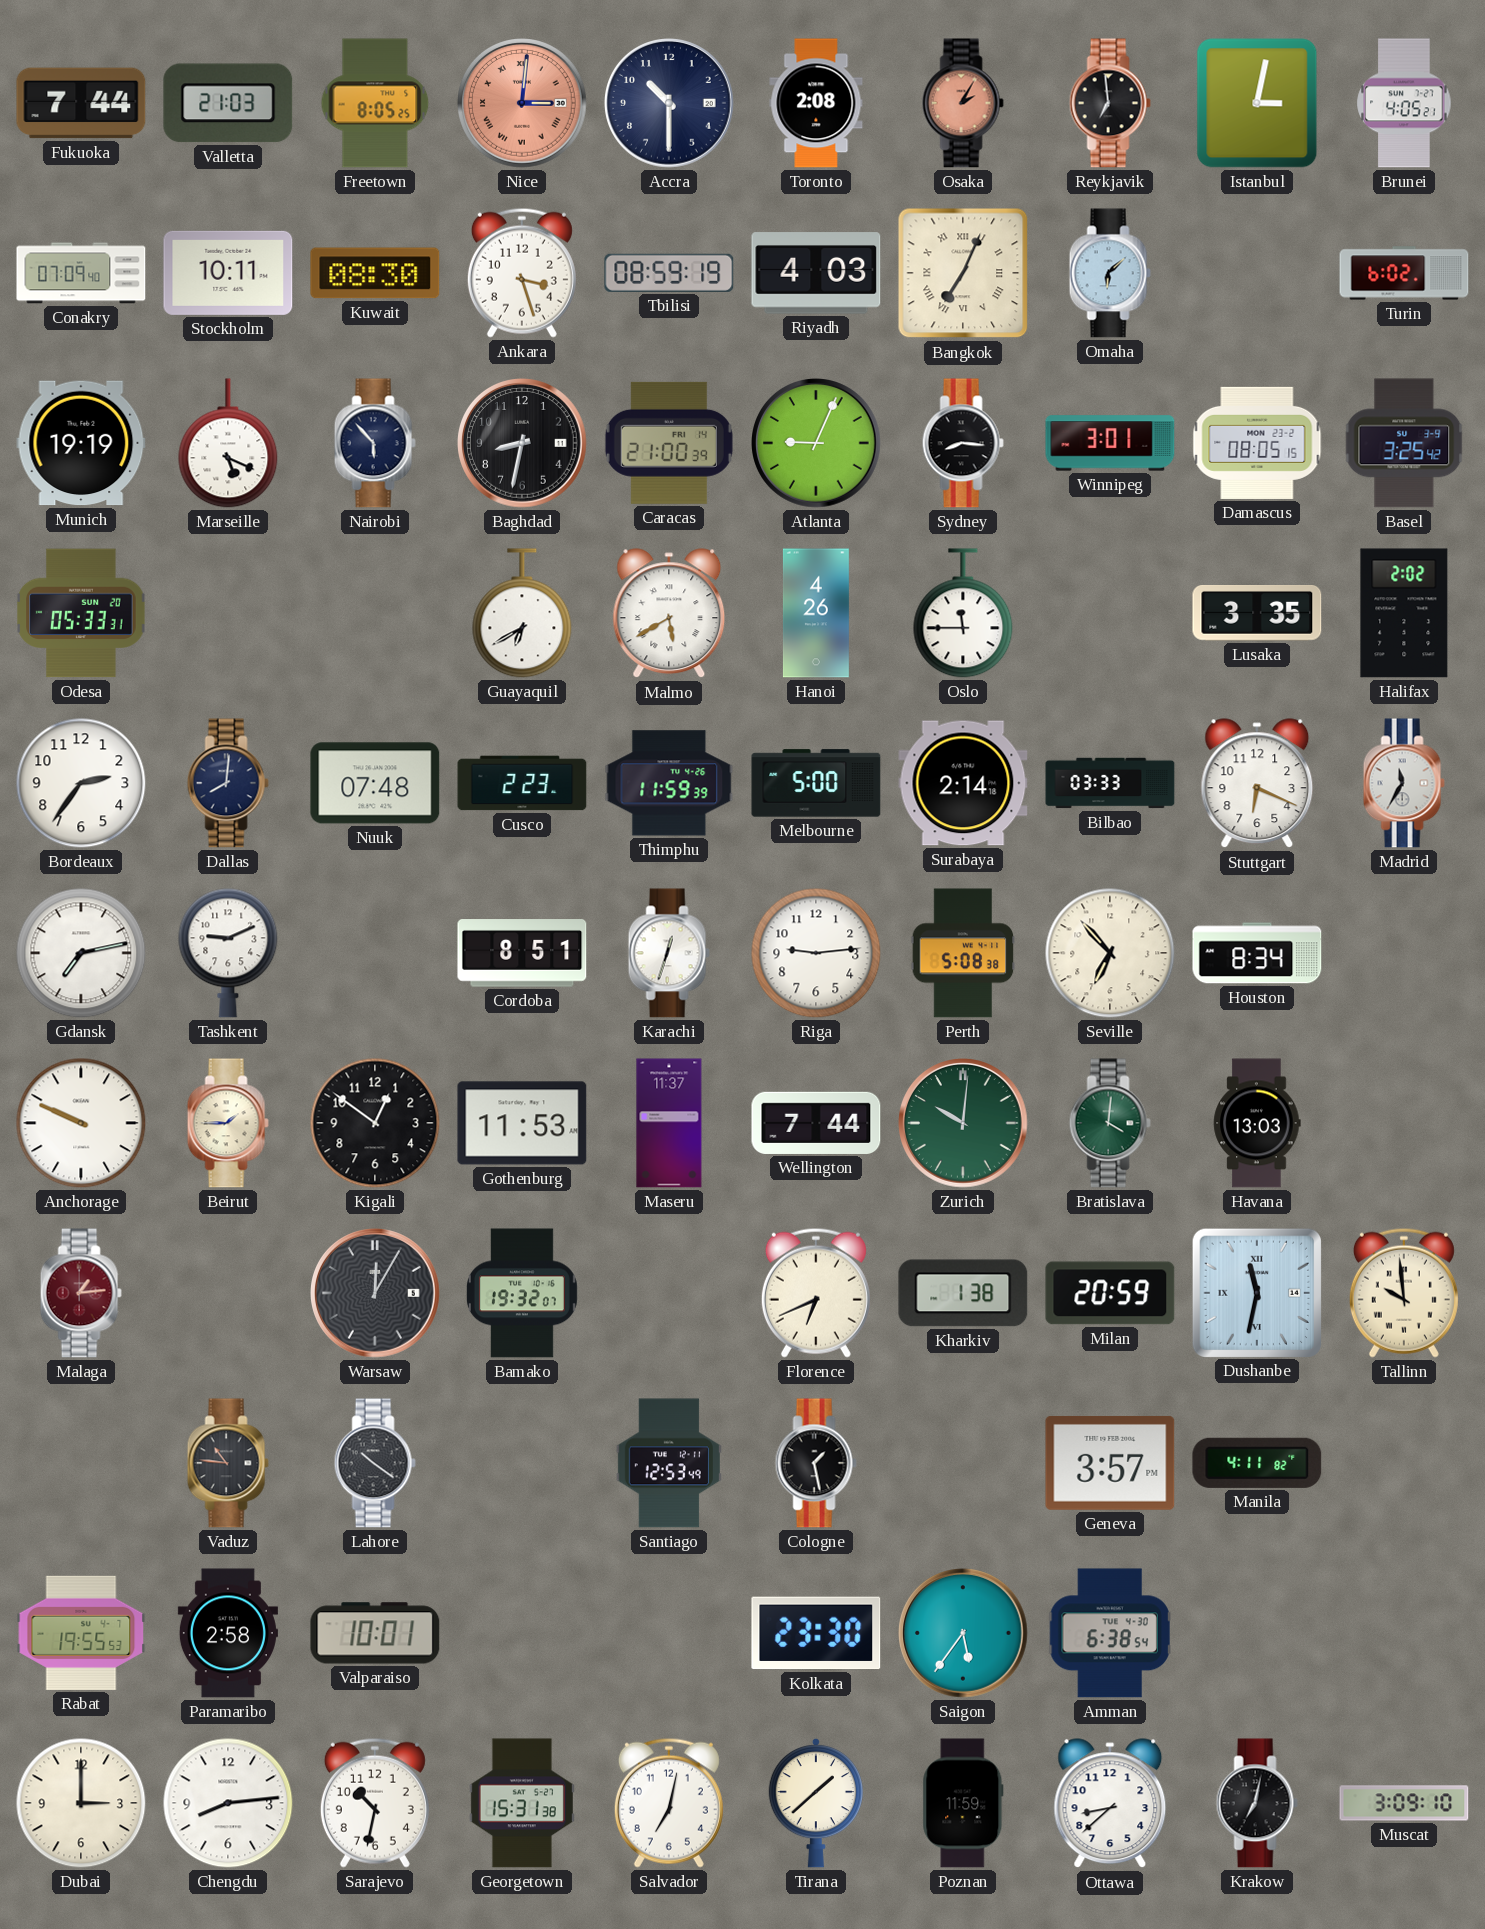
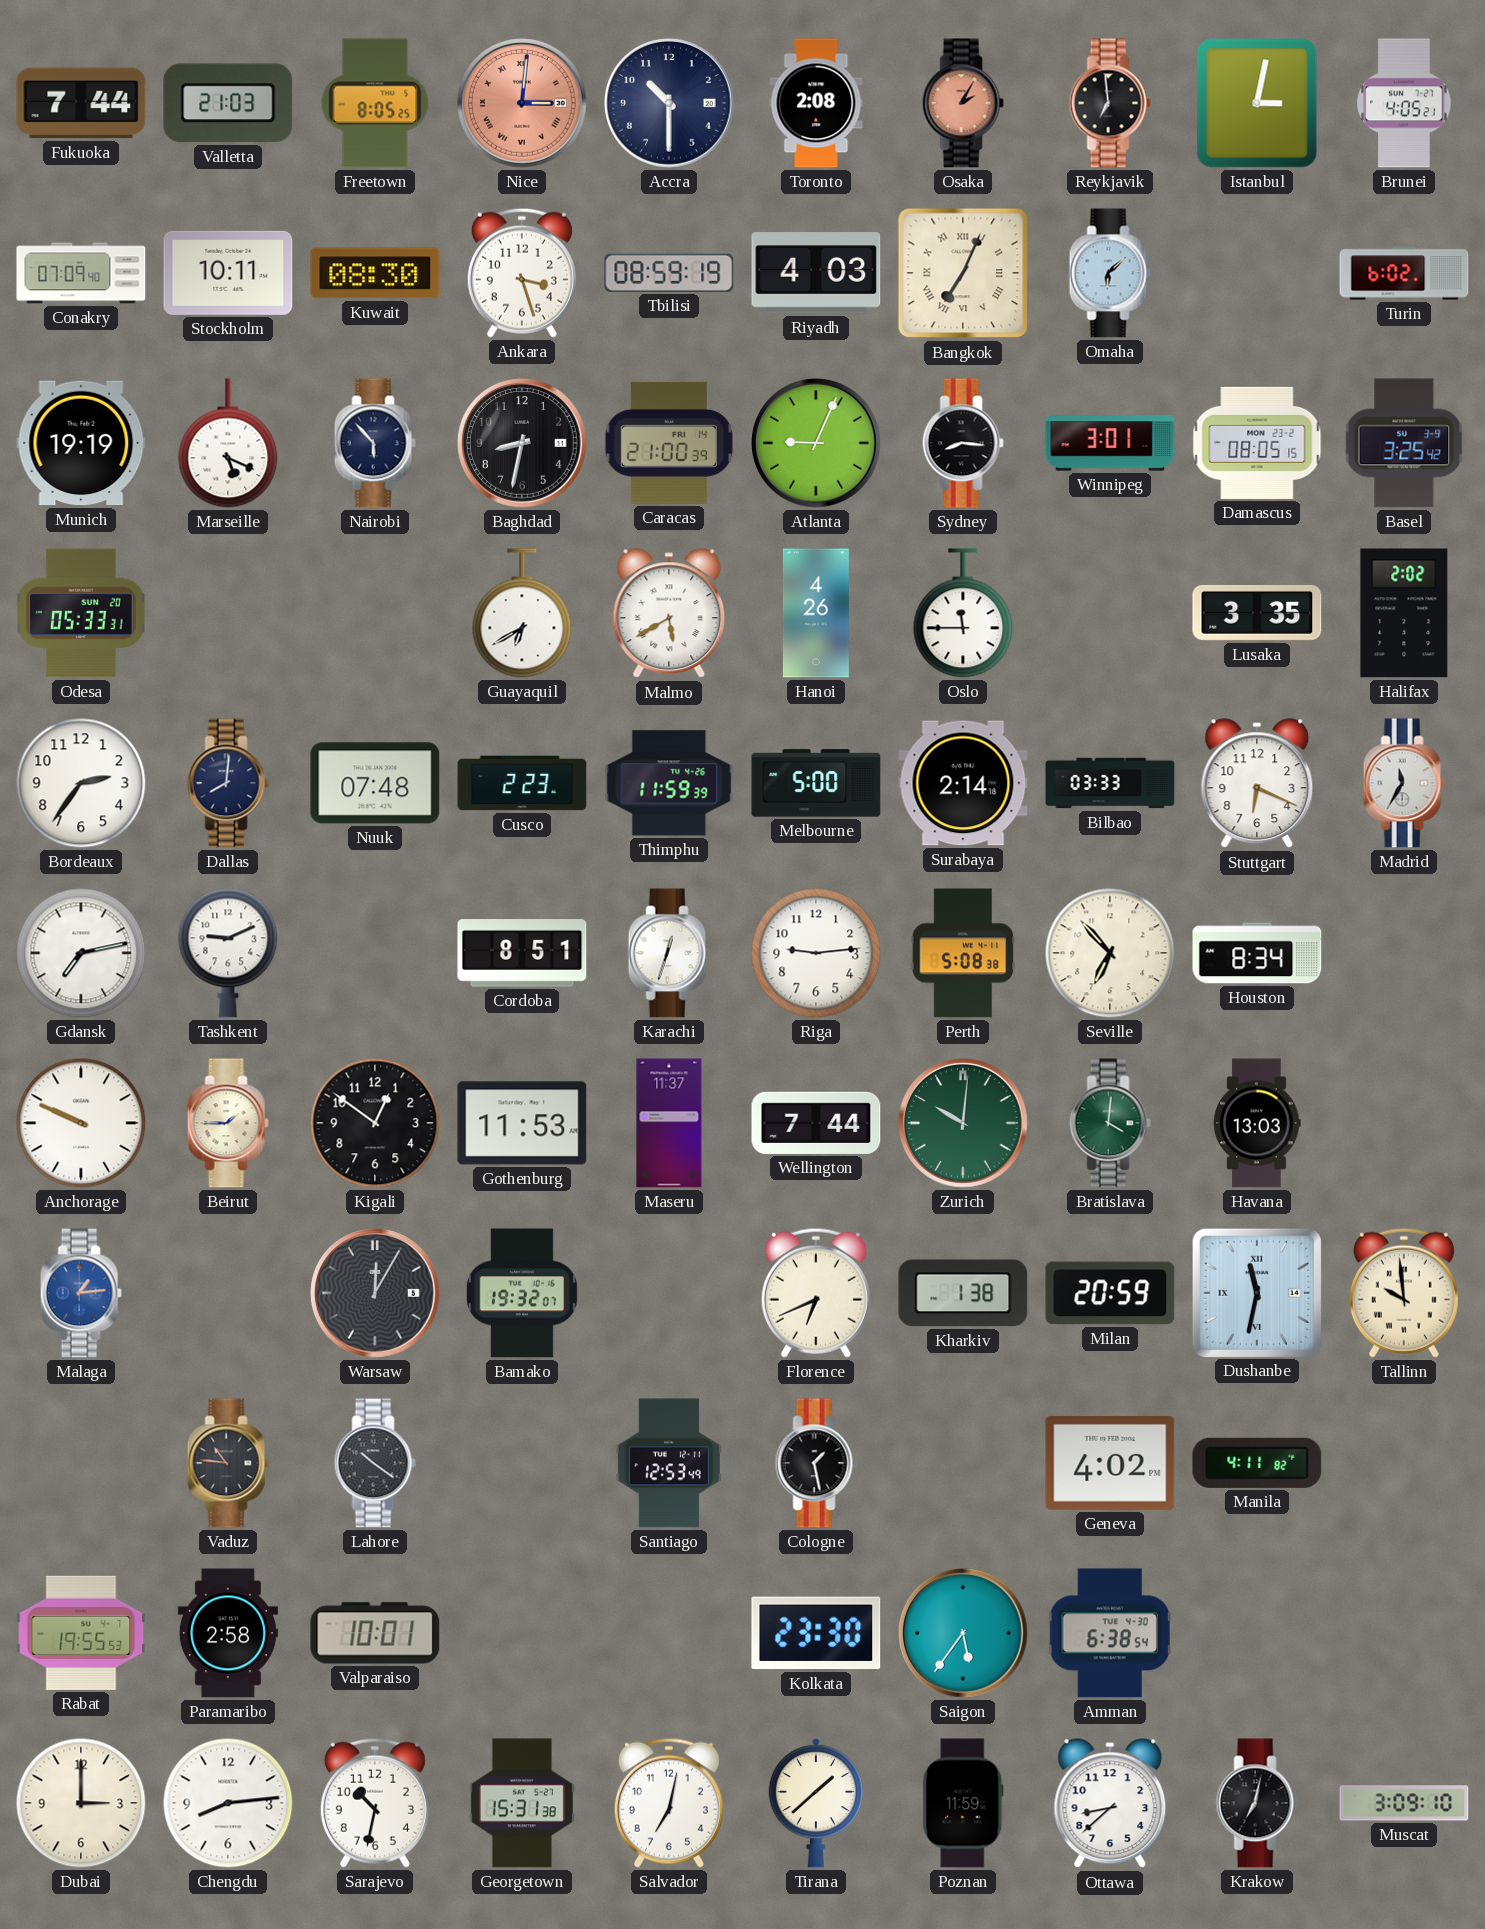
Malaga dial: burgundy -> blue (81, 1293)
Geneva: 3:57 -> 4:02 (1110, 1463)
